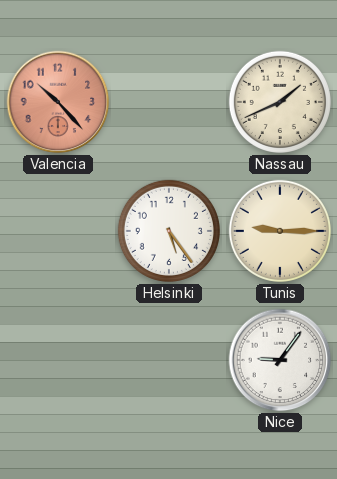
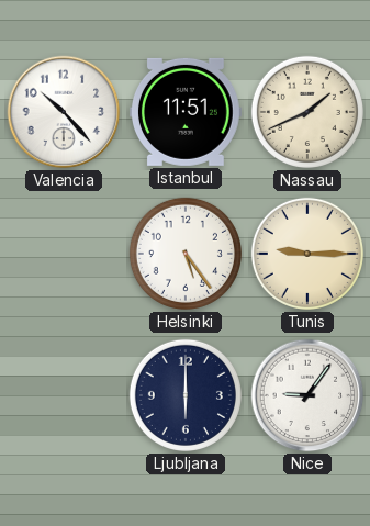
Valencia dial: salmon -> white (64, 112)
Istanbul: none -> 11:51 (186, 112)
Ljubljana: none -> 6:00 (186, 395)
